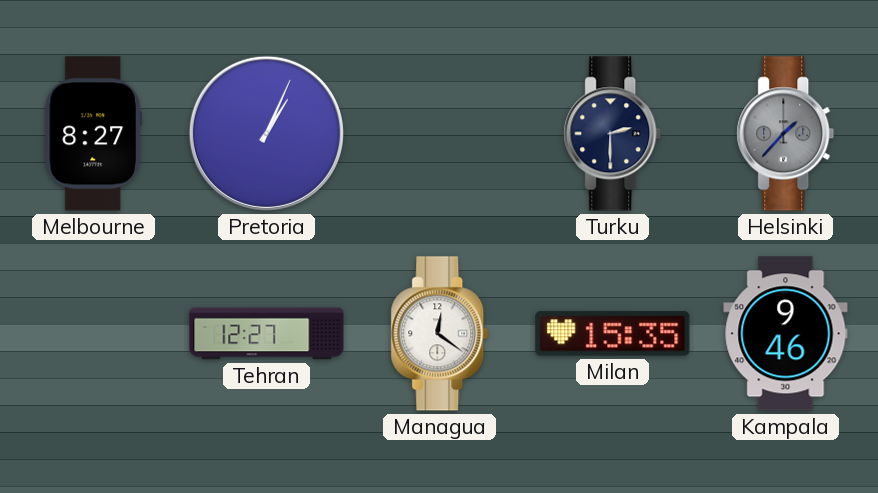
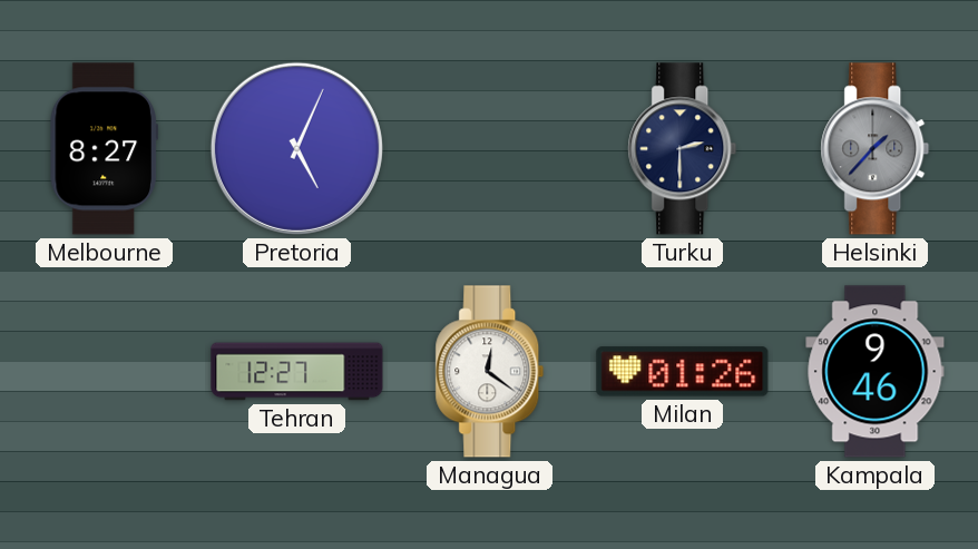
Pretoria: 1:04 -> 5:04 (296, 148)
Milan: 15:35 -> 01:26 (683, 372)
